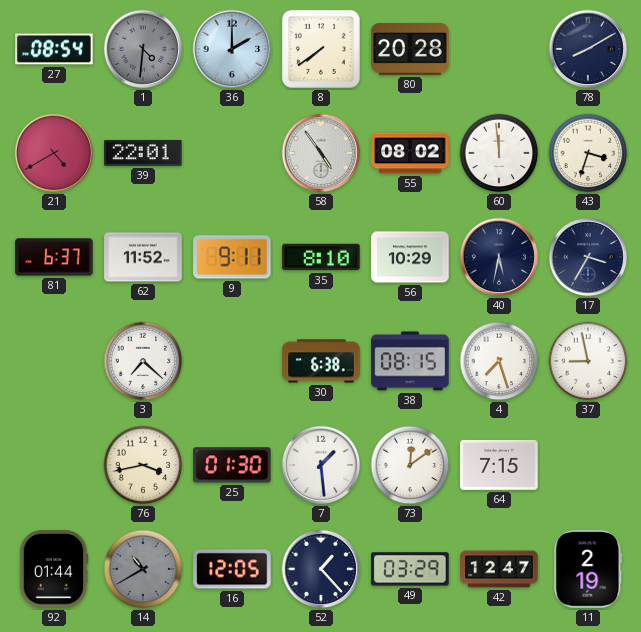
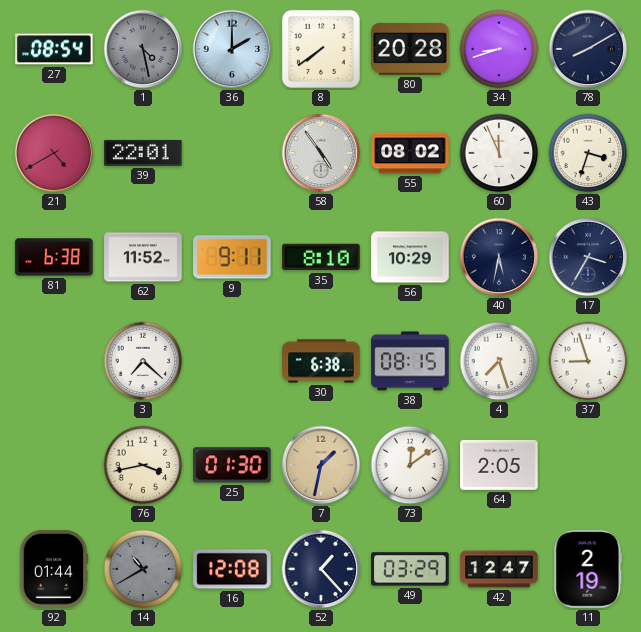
1: 4:31 -> 4:28 (143, 49)
34: none -> 8:42 (499, 49)
60: 11:59 -> 11:56 (499, 153)
81: 6:37 -> 6:38 (54, 257)
37: 8:58 -> 8:57 (588, 361)
7: 1:29 -> 1:32 (321, 465)
7 dial: white -> champagne (321, 465)
64: 7:15 -> 2:05 (499, 465)
16: 12:05 -> 12:08 (232, 569)
